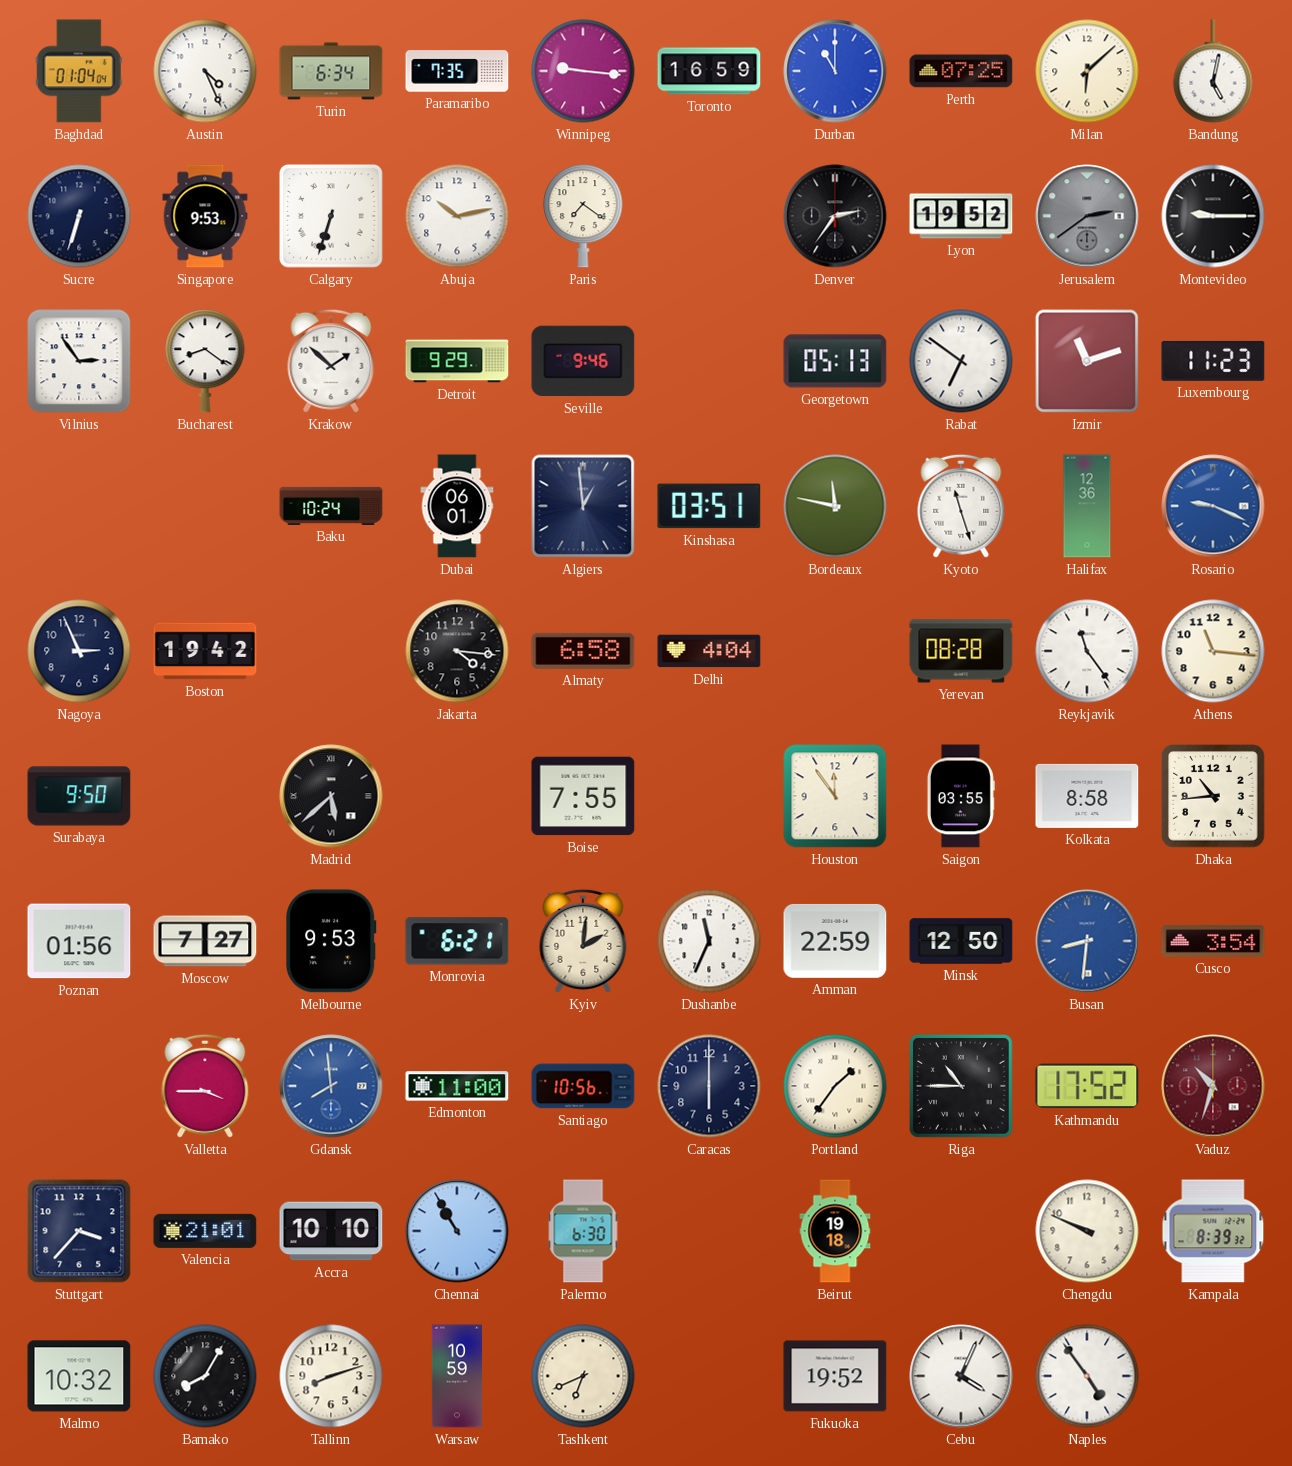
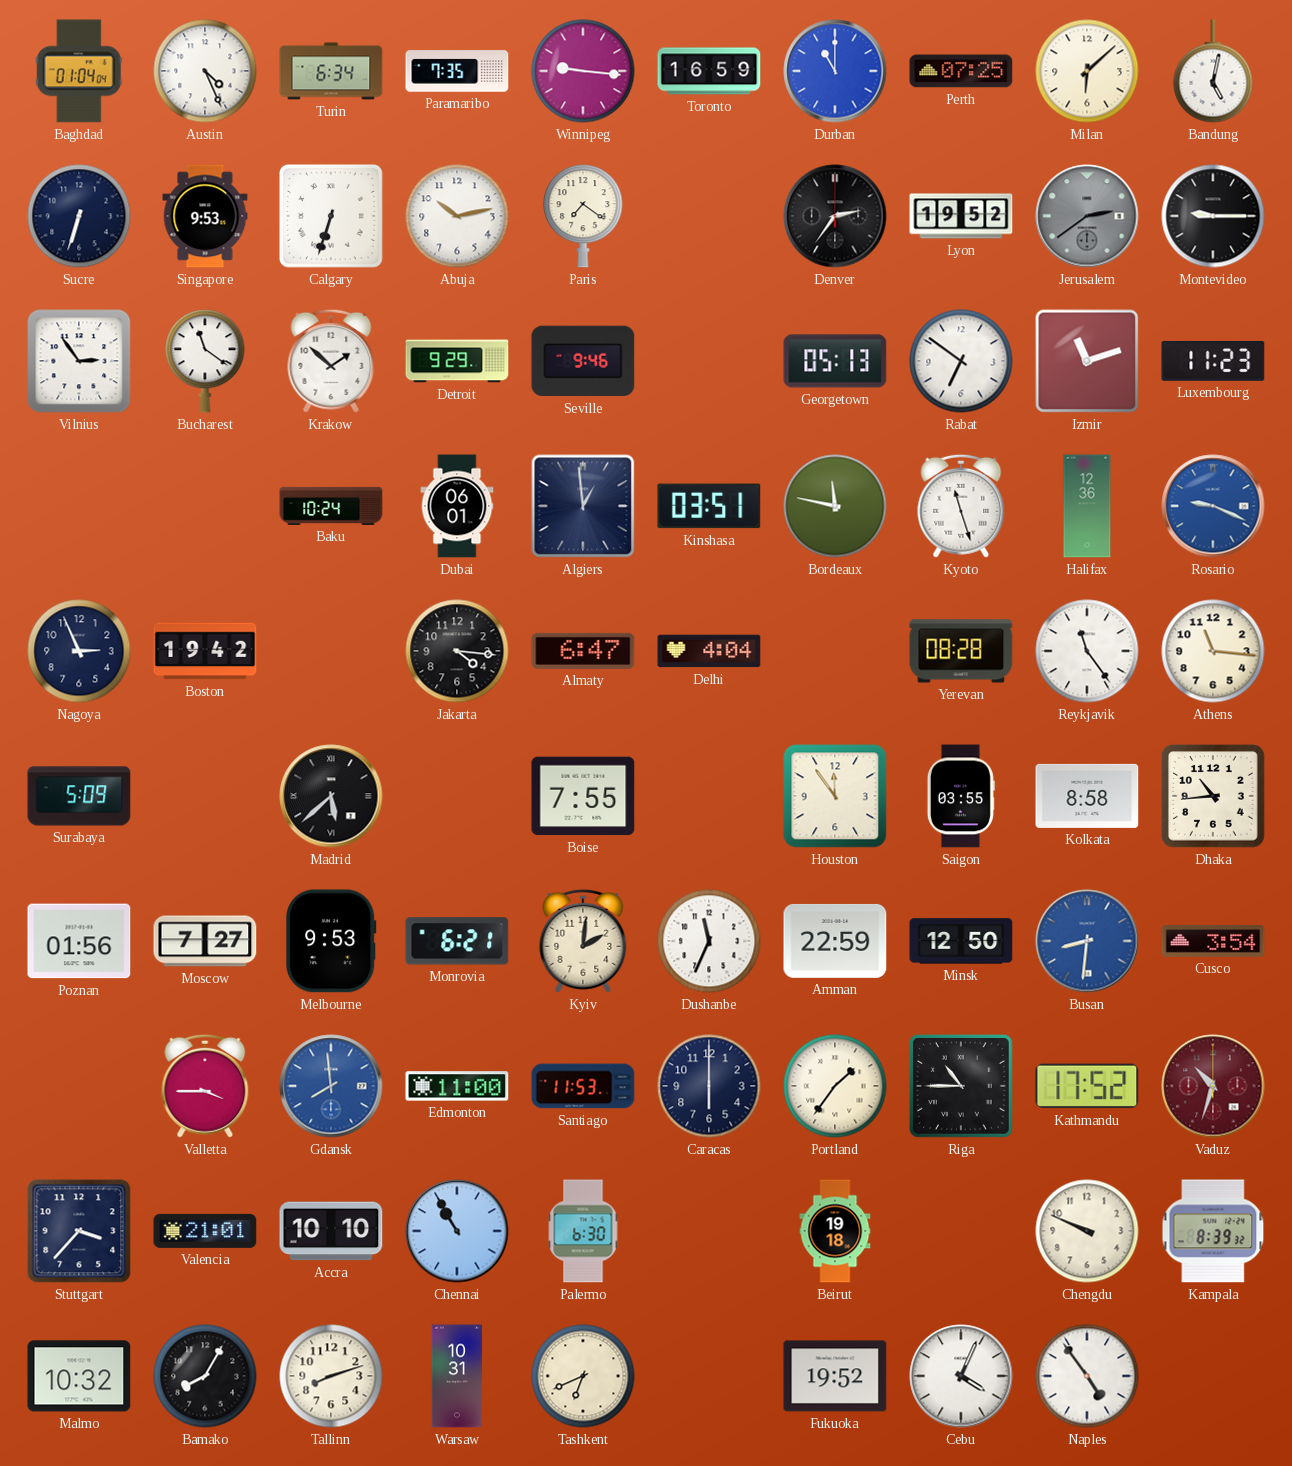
Bucharest: 8:21 -> 11:21 (205, 361)
Almaty: 6:58 -> 6:47 (583, 651)
Surabaya: 9:50 -> 5:09 (79, 796)
Santiago: 10:56 -> 11:53 (583, 1086)
Warsaw: 10:59 -> 10:31 (457, 1376)
